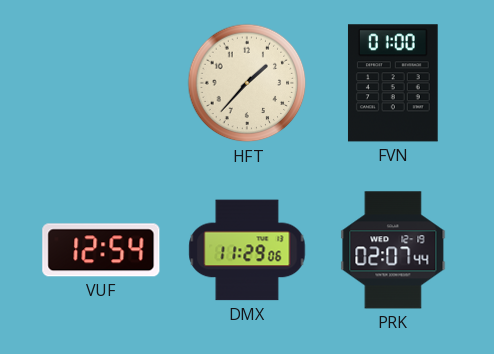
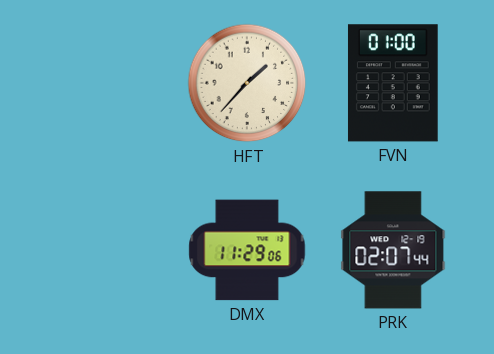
VUF: 12:54 -> none (101, 250)
